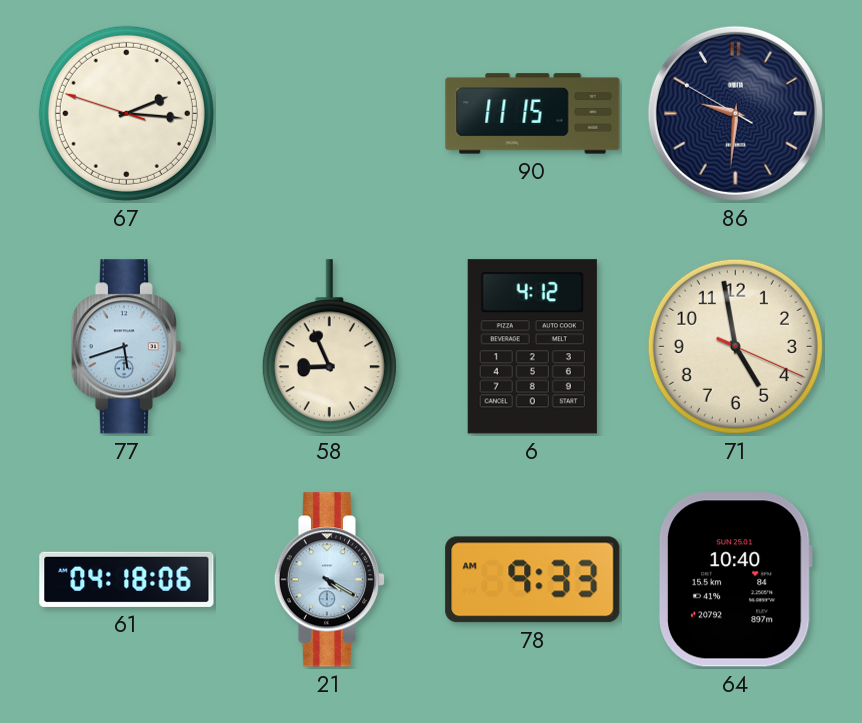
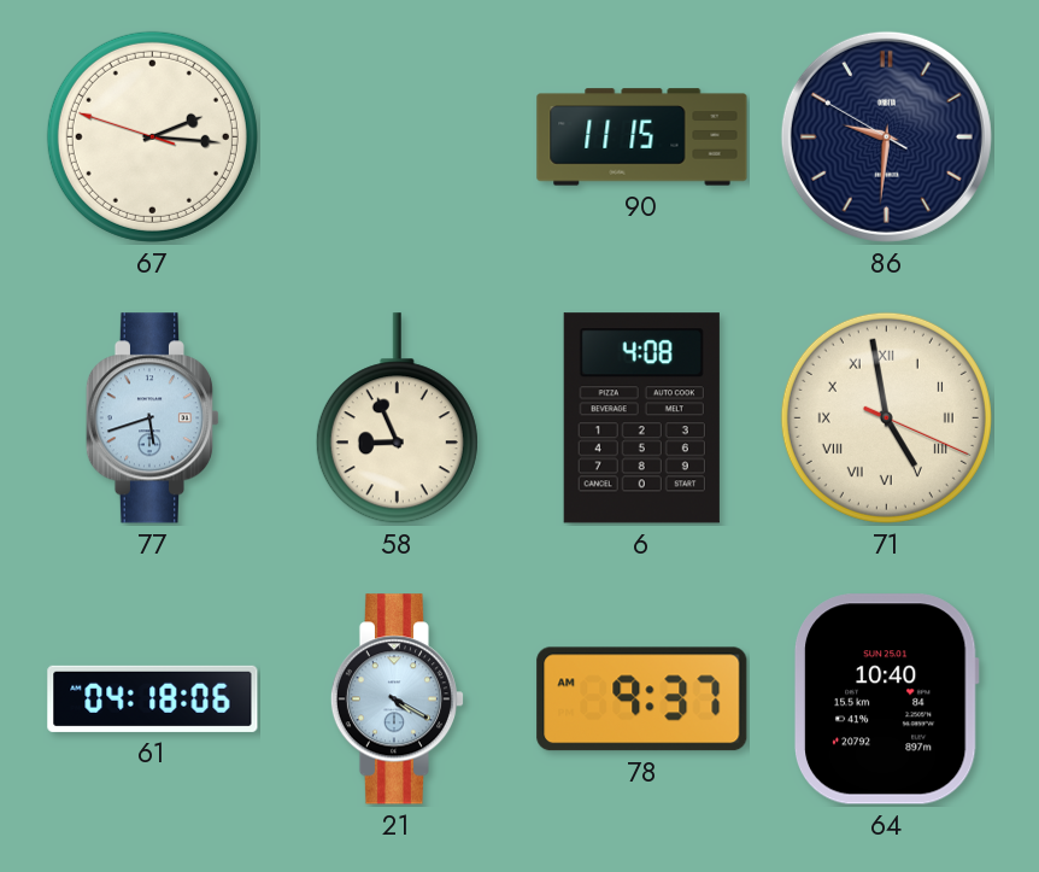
6: 4:12 -> 4:08 (641, 419)
71 numerals: Arabic -> Roman (886, 417)
78: 9:33 -> 9:37 (642, 700)
